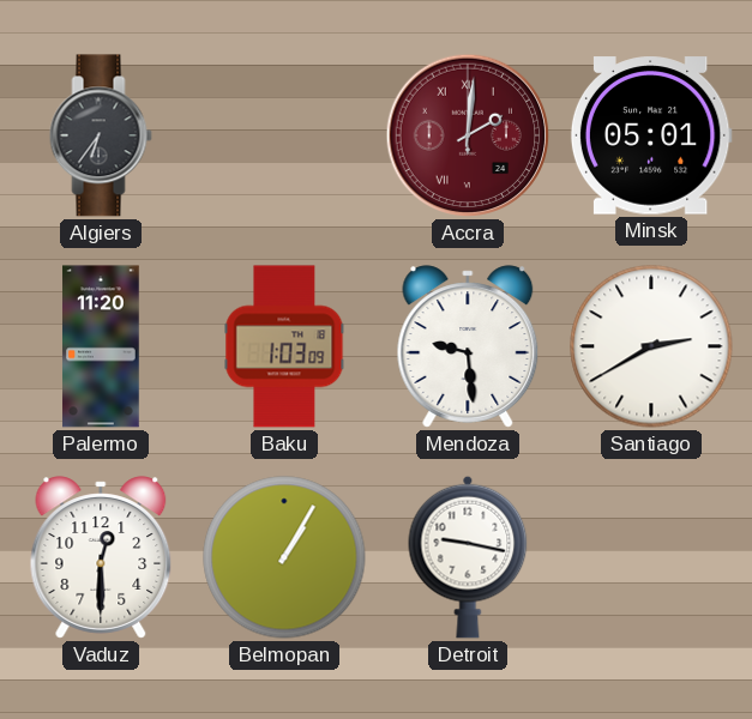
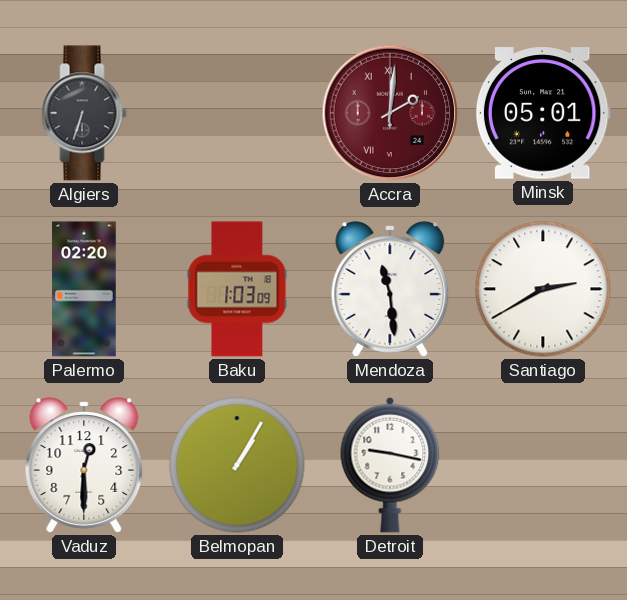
Algiers: 6:36 -> 6:33 (84, 113)
Palermo: 11:20 -> 02:20 (84, 289)
Mendoza: 9:29 -> 11:29 (390, 289)
